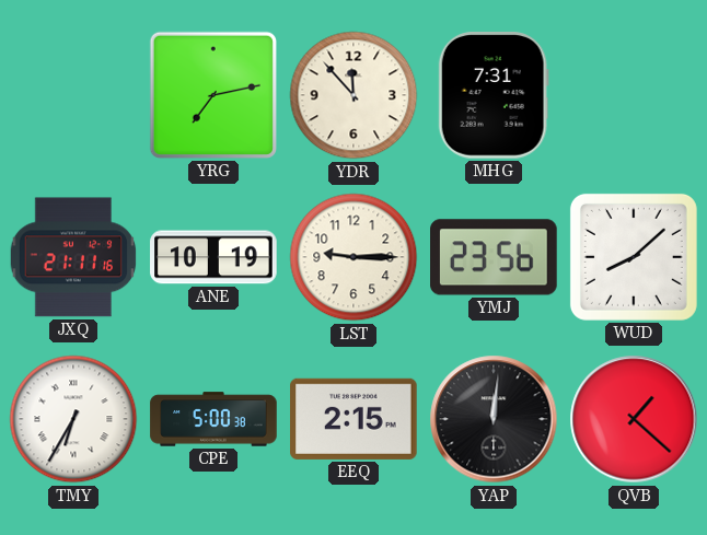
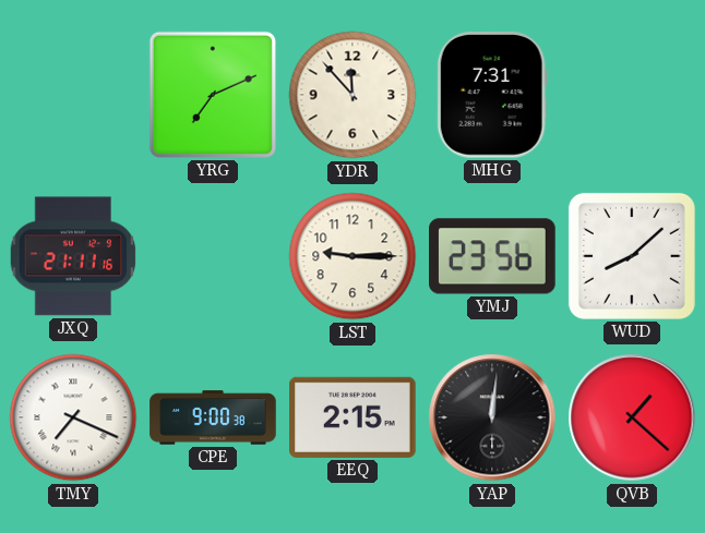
YRG: 7:13 -> 7:11 (213, 95)
ANE: 10:19 -> none (213, 257)
TMY: 6:35 -> 7:19 (73, 417)
CPE: 5:00 -> 9:00 (213, 417)
